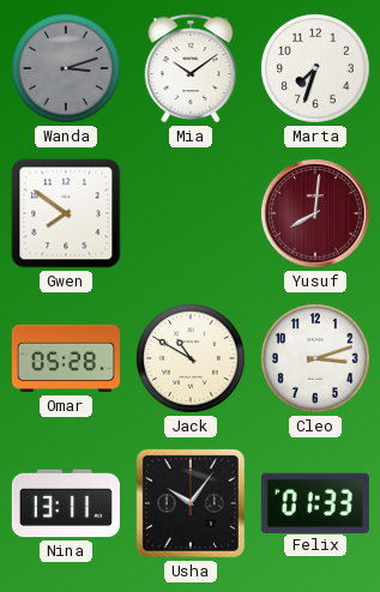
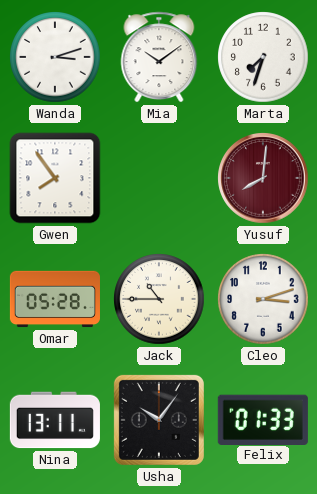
Wanda dial: grey -> white (55, 57)
Gwen: 7:51 -> 7:54 (55, 178)
Jack: 10:50 -> 10:45 (159, 299)
